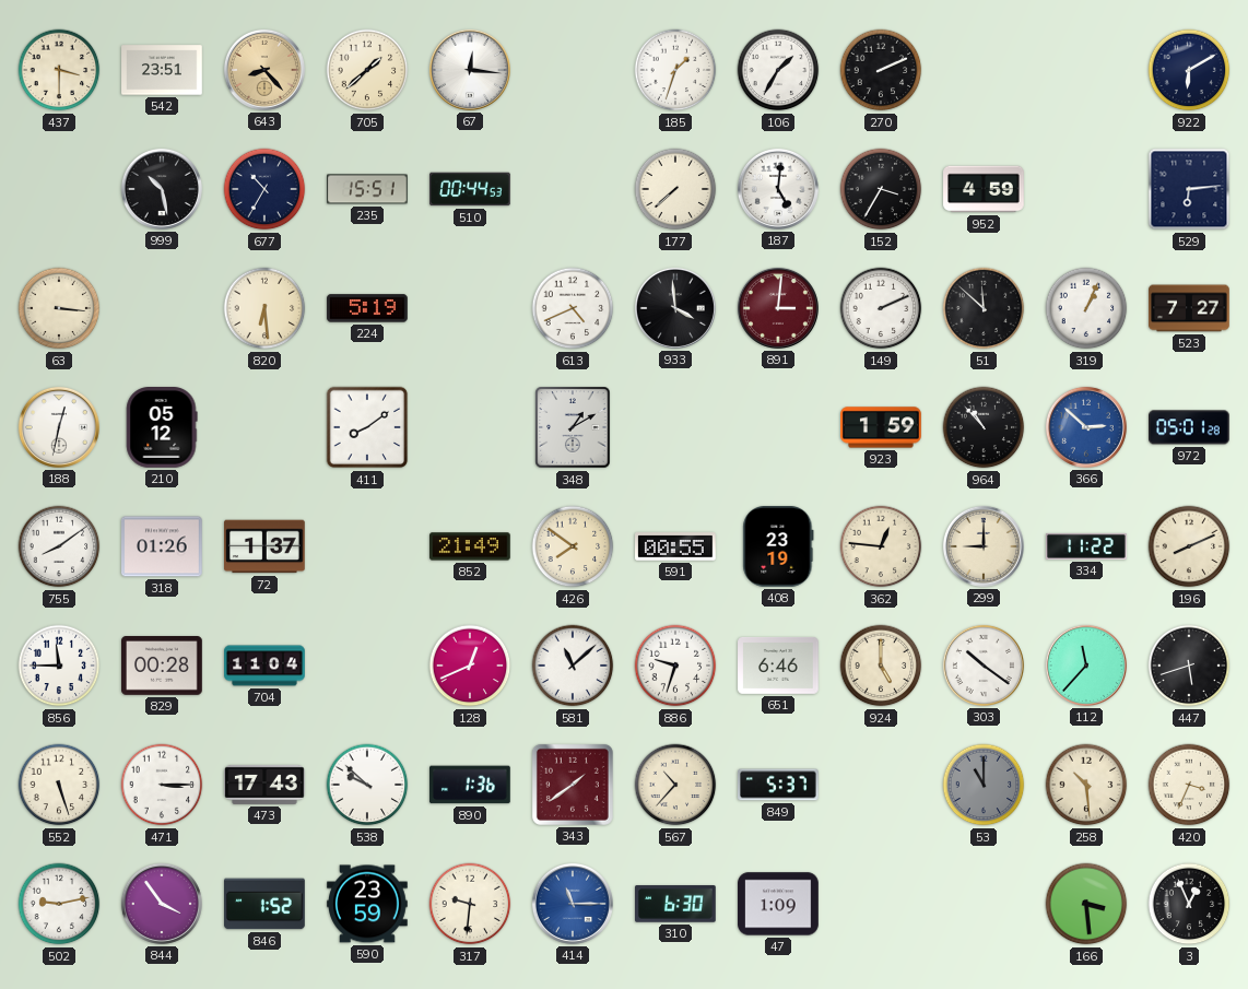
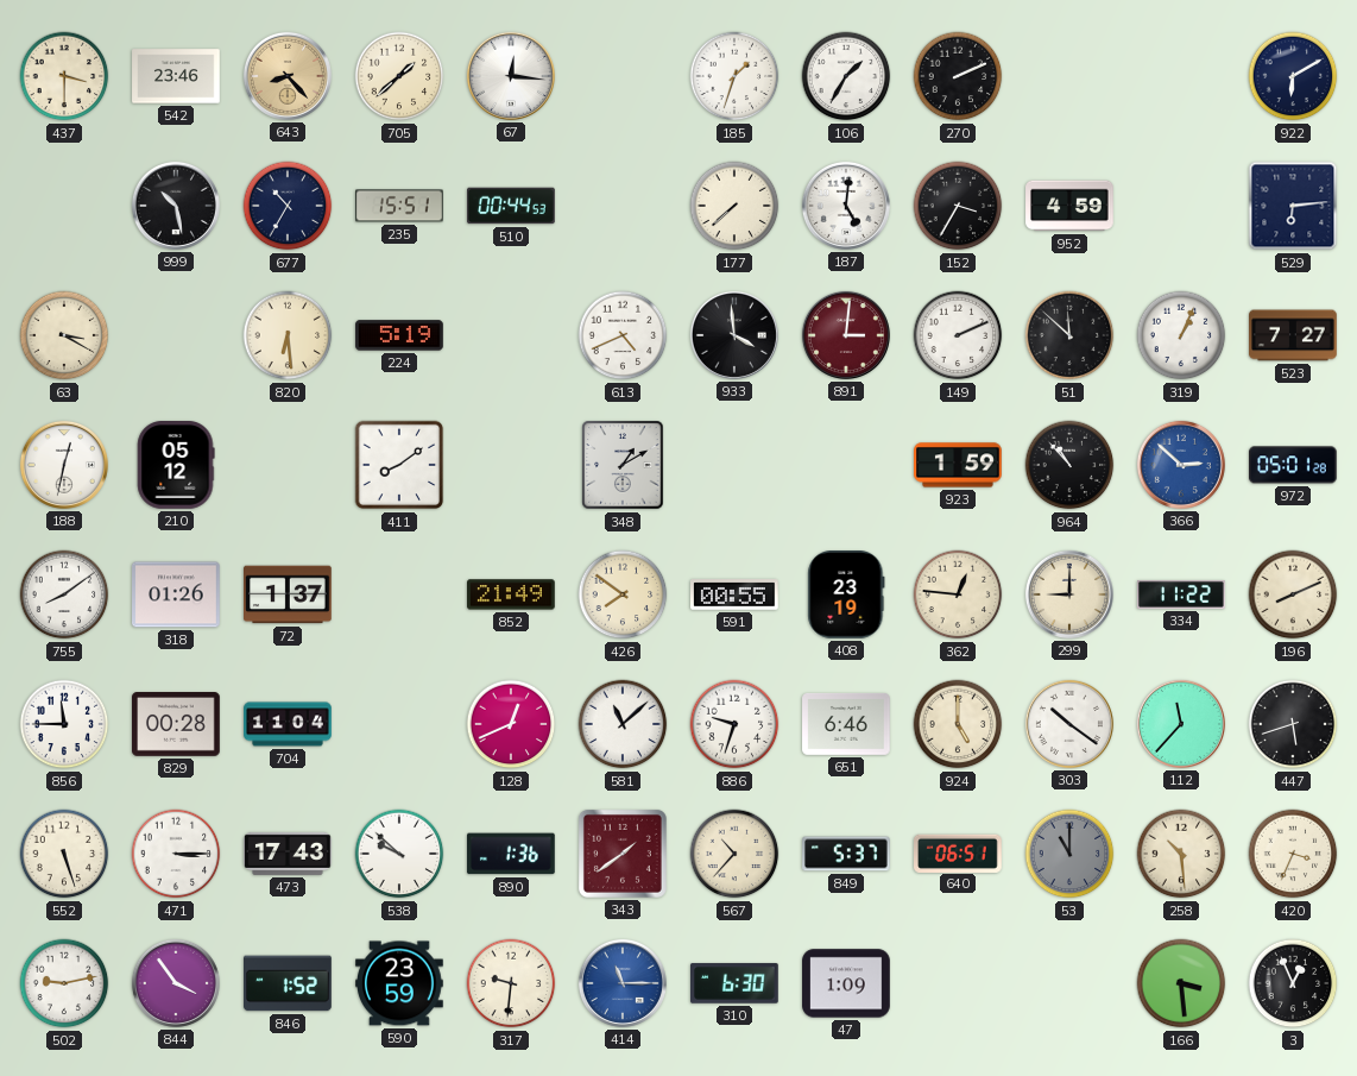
542: 23:51 -> 23:46 (176, 76)
63: 3:16 -> 3:20 (64, 335)
640: none -> 06:51 (959, 852)
